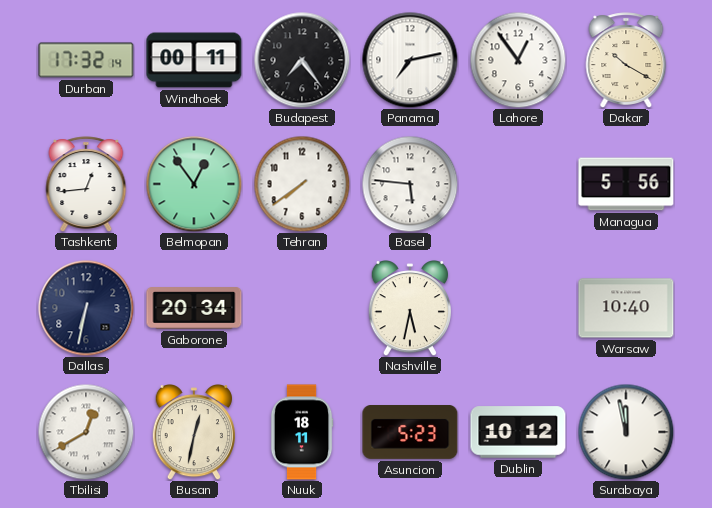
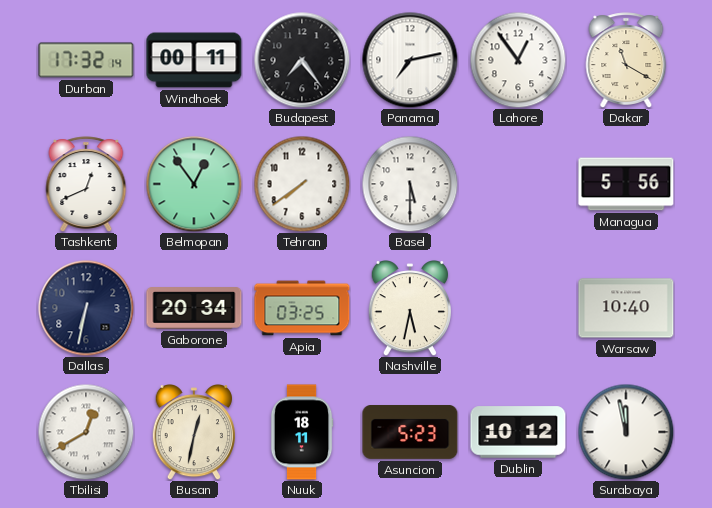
Dakar: 10:20 -> 11:20 (626, 60)
Tashkent: 12:44 -> 12:41 (86, 184)
Basel: 5:46 -> 5:30 (410, 184)
Apia: none -> 03:25 (302, 308)
